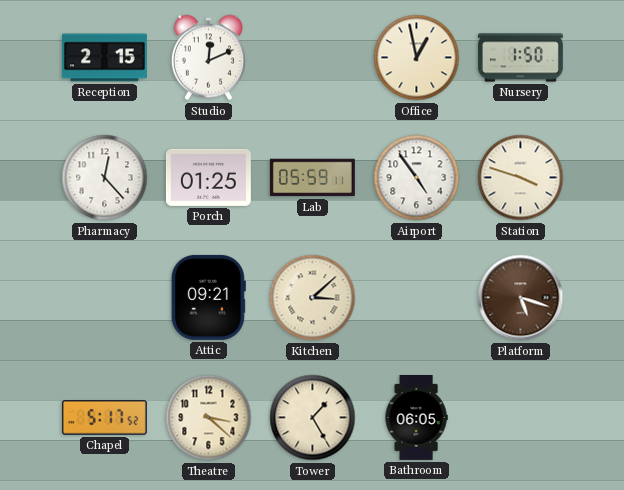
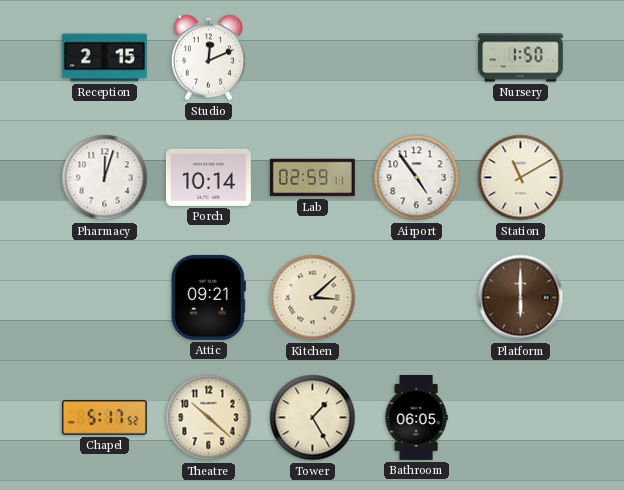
Office: 12:58 -> none (417, 58)
Pharmacy: 12:23 -> 12:03 (105, 178)
Porch: 01:25 -> 10:14 (208, 177)
Lab: 05:59 -> 02:59 (312, 178)
Station: 3:48 -> 11:10 (521, 178)
Platform: 5:18 -> 6:00 (521, 298)
Theatre: 3:22 -> 10:22 (209, 418)
